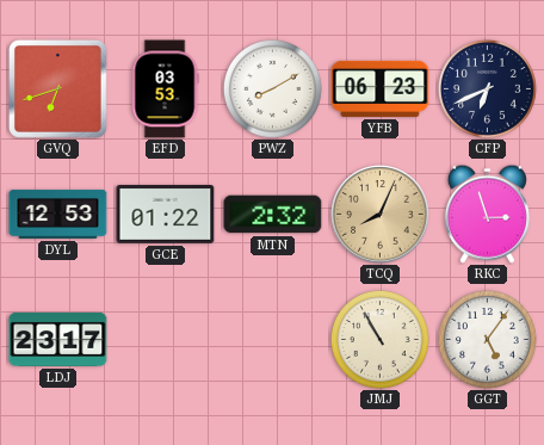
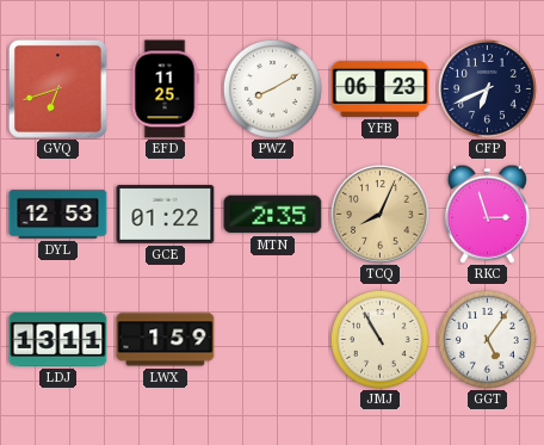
EFD: 03:53 -> 11:25 (165, 89)
MTN: 2:32 -> 2:35 (273, 215)
LDJ: 23:17 -> 13:11 (58, 339)
LWX: none -> 1:59 (166, 340)
